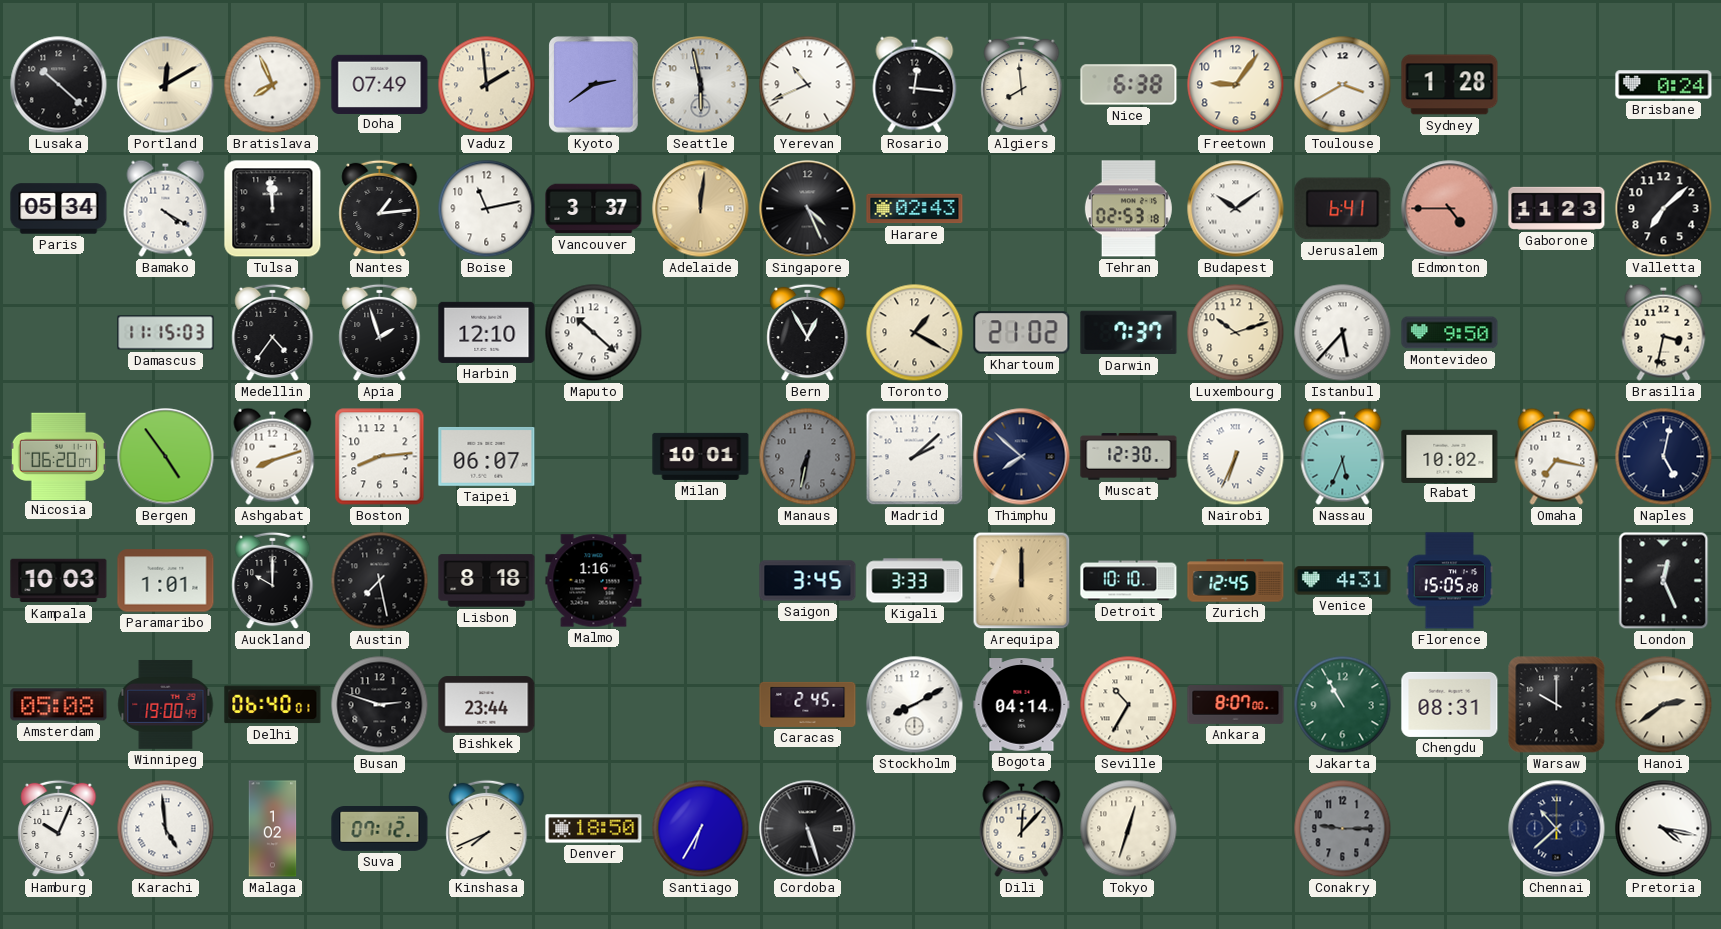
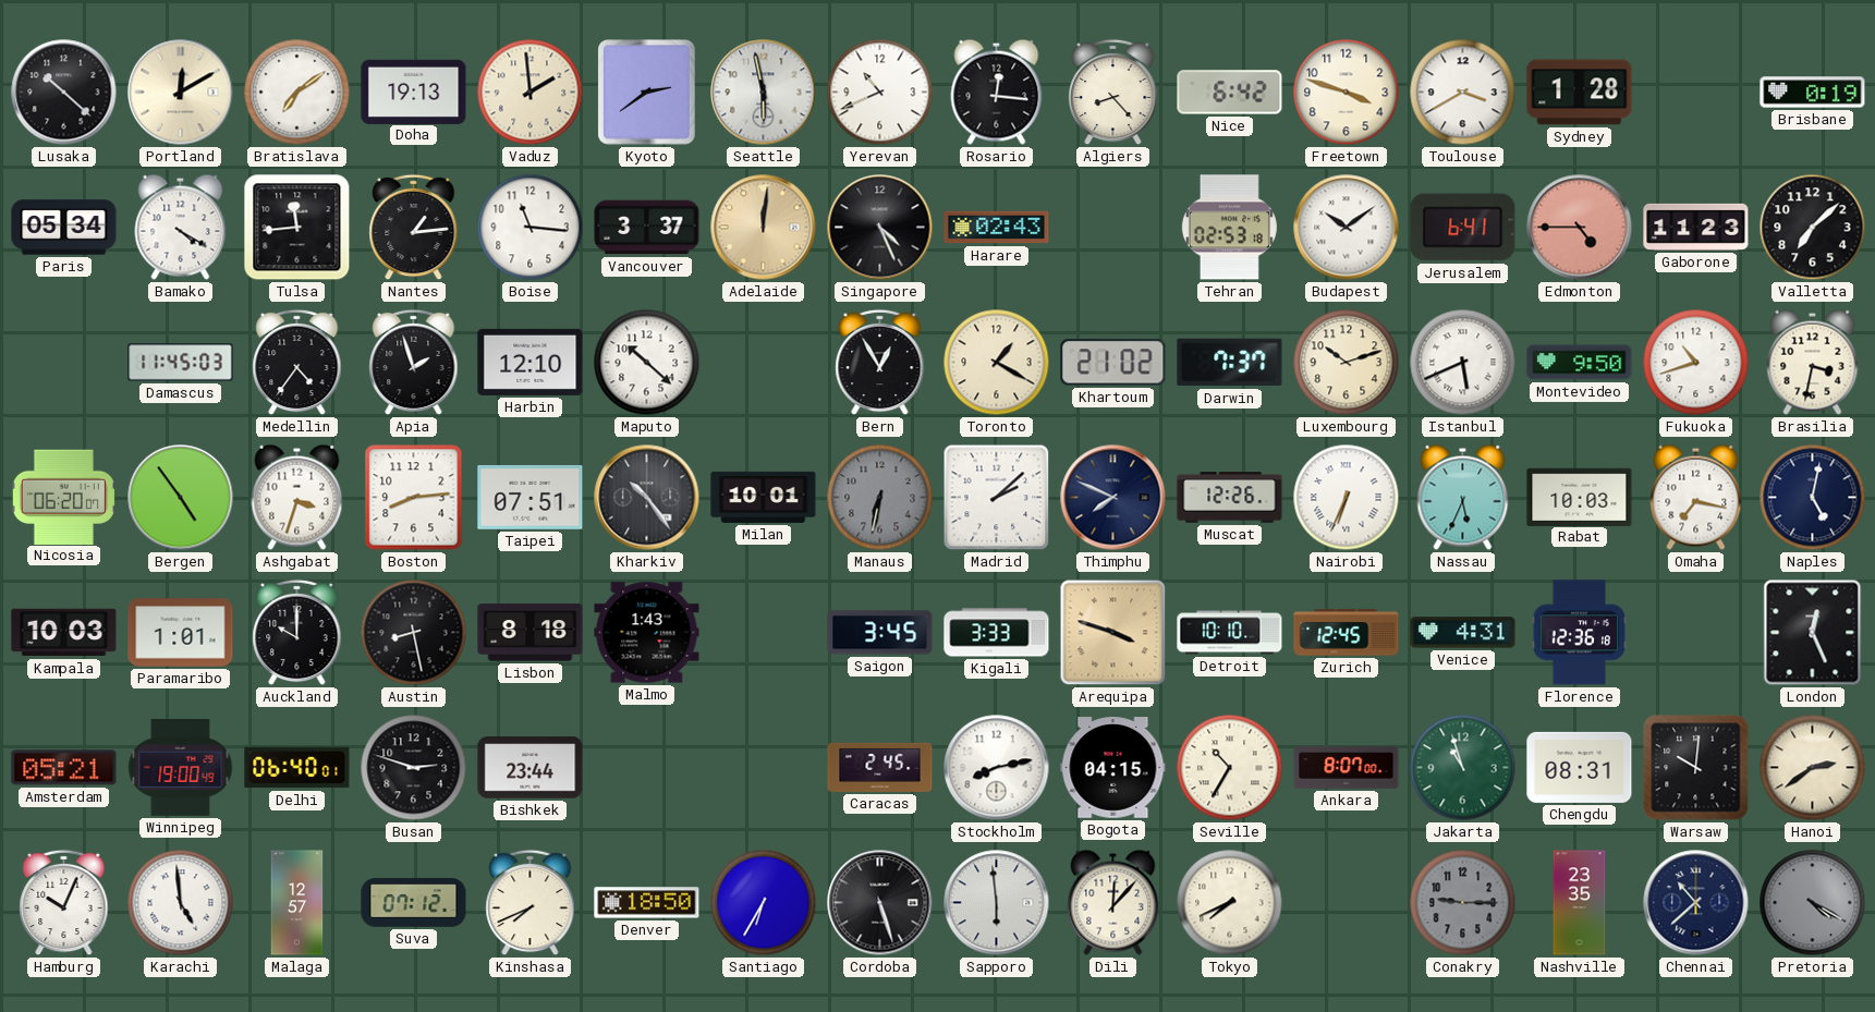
Bratislava: 7:56 -> 7:09 (297, 93)
Doha: 07:49 -> 19:13 (414, 92)
Algiers: 7:59 -> 8:23 (1113, 93)
Nice: 6:38 -> 6:42 (1230, 93)
Freetown: 9:06 -> 3:48 (1347, 93)
Brisbane: 0:24 -> 0:19 (1813, 93)
Tulsa: 11:59 -> 11:44 (297, 228)
Boise: 11:13 -> 11:16 (531, 228)
Damascus: 11:15 -> 11:45 (181, 363)
Istanbul: 5:37 -> 5:41 (1463, 363)
Fukuoka: none -> 10:42 (1696, 363)
Ashgabat: 8:12 -> 3:33 (297, 497)
Taipei: 06:07 -> 07:51 (531, 497)
Kharkiv: none -> 10:24 (647, 498)
Thimphu: 7:52 -> 7:49 (1113, 498)
Muscat: 12:30 -> 12:26 (1230, 498)
Rabat: 10:02 -> 10:03 (1580, 497)
Austin: 7:28 -> 8:28 (414, 633)
Malmo: 1:16 -> 1:43 (647, 633)
Arequipa: 12:00 -> 3:48 (1113, 633)
Florence: 15:05 -> 12:36 (1580, 633)
Amsterdam: 05:08 -> 05:21 (64, 768)
Stockholm: 8:10 -> 8:13 (997, 768)
Bogota: 04:14 -> 04:15 (1113, 768)
Jakarta: 10:55 -> 10:57 (1463, 768)
Warsaw: 10:00 -> 10:01 (1696, 768)
Malaga: 1:02 -> 12:57 (297, 903)
Sapporo: none -> 5:59 (997, 903)
Tokyo: 12:33 -> 7:41 (1230, 903)
Nashville: none -> 23:35 (1580, 903)
Pretoria: 4:17 -> 4:20 (1813, 903)
Pretoria dial: white -> grey (1813, 903)
